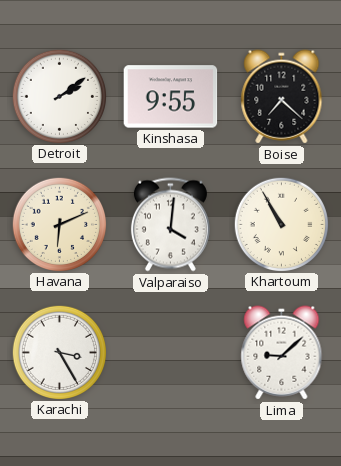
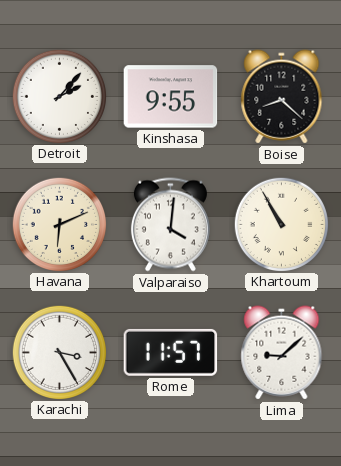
Detroit: 2:09 -> 2:07 (59, 96)
Boise: 7:22 -> 8:22 (282, 97)
Rome: none -> 11:57 (171, 352)
